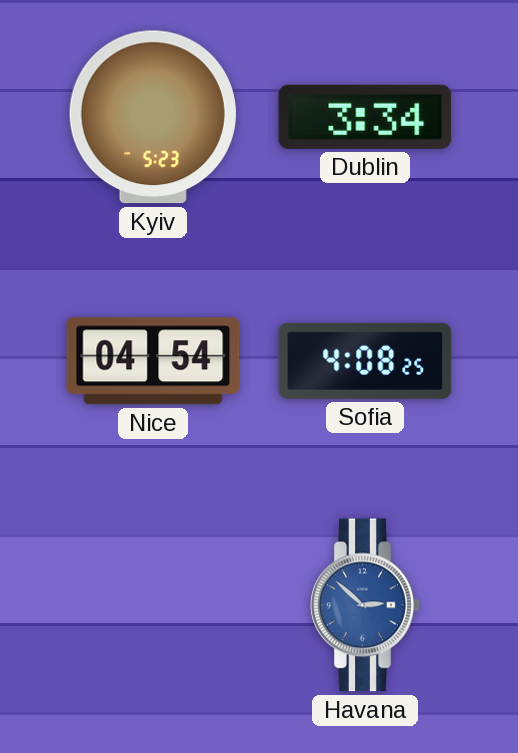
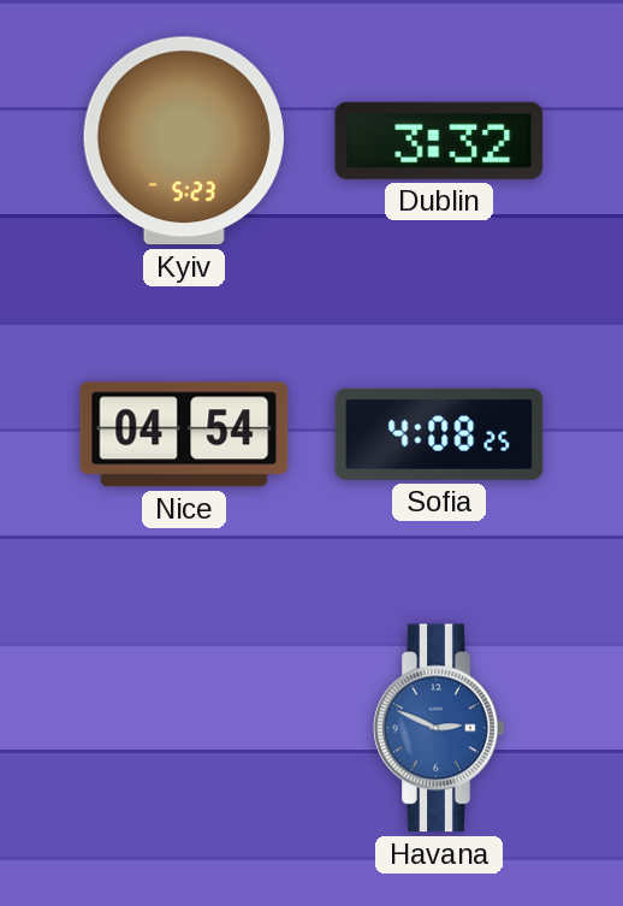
Dublin: 3:34 -> 3:32 (439, 141)
Havana: 2:52 -> 2:49 (439, 728)
